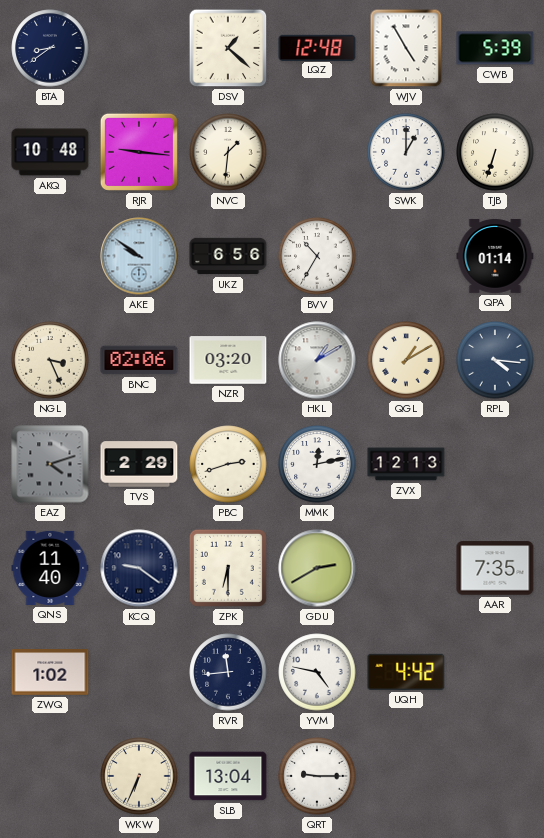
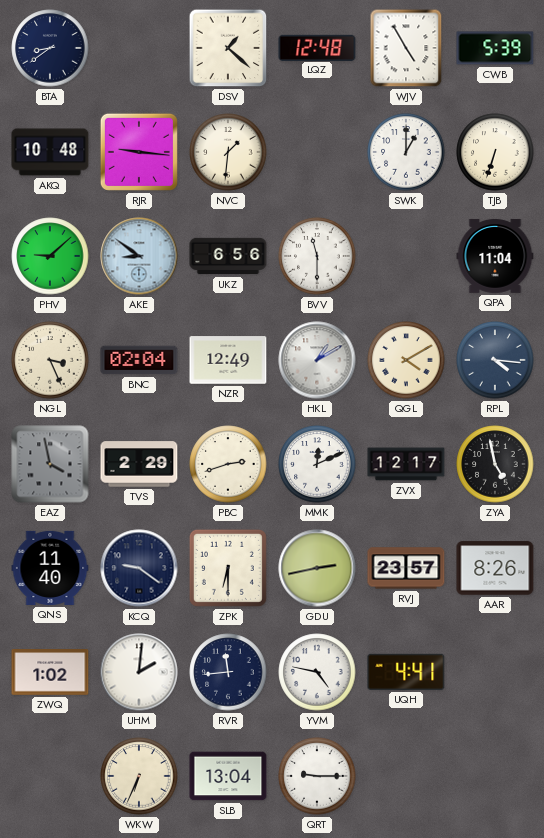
PHV: none -> 9:08 (50, 256)
AKE: 9:51 -> 8:51 (139, 256)
BVV: 10:35 -> 11:30 (317, 256)
QPA: 01:14 -> 11:04 (495, 256)
BNC: 02:06 -> 02:04 (139, 360)
NZR: 03:20 -> 12:49 (228, 360)
QGL: 1:10 -> 4:10 (406, 360)
EAZ: 4:12 -> 3:58 (50, 464)
MMK: 12:13 -> 12:11 (317, 464)
ZVX: 12:13 -> 12:17 (406, 464)
ZYA: none -> 4:58 (495, 464)
GDU: 2:40 -> 2:43 (317, 568)
RVJ: none -> 23:57 (406, 568)
AAR: 7:35 -> 8:26 (495, 568)
UHM: none -> 2:01 (139, 672)
UQH: 4:42 -> 4:41 (406, 672)
